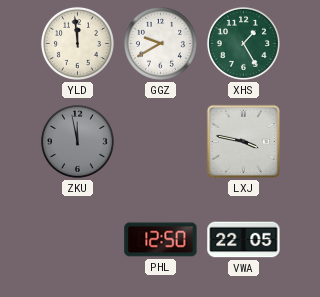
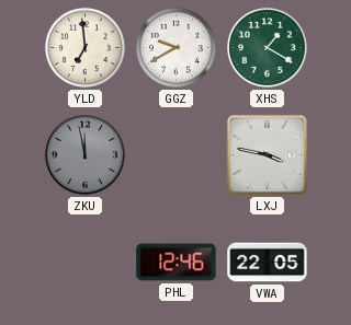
YLD: 11:59 -> 6:59 (84, 47)
XHS: 1:25 -> 1:20 (267, 47)
PHL: 12:50 -> 12:46 (177, 263)
